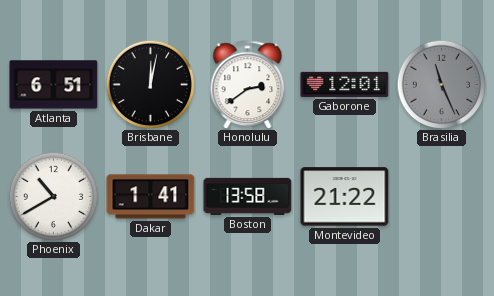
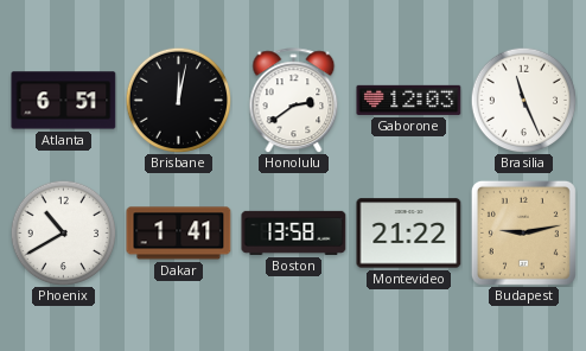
Gaborone: 12:01 -> 12:03 (409, 100)
Brasilia dial: grey -> white (523, 100)
Budapest: none -> 9:13 (523, 232)
